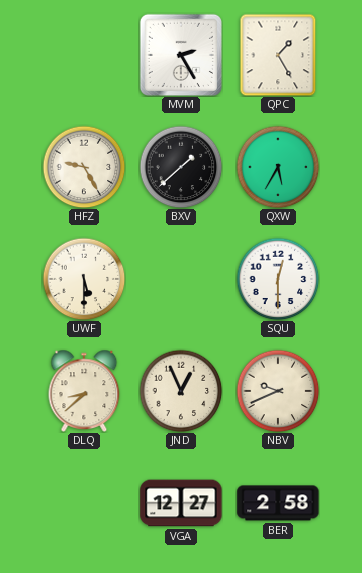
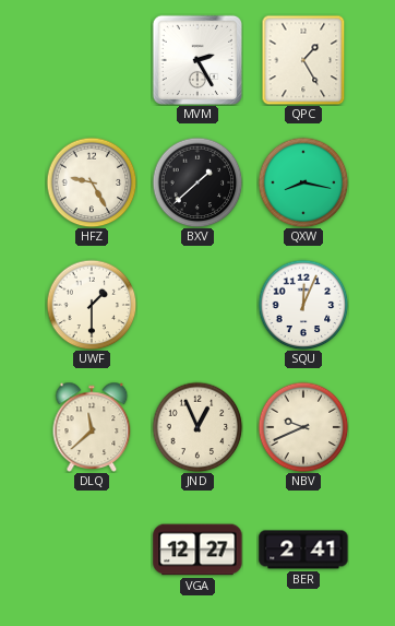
QXW: 5:35 -> 8:17 (303, 182)
UWF: 5:30 -> 1:30 (92, 305)
SQU: 12:30 -> 12:04 (303, 305)
DLQ: 8:38 -> 11:38 (92, 427)
BER: 2:58 -> 2:41 (303, 550)
